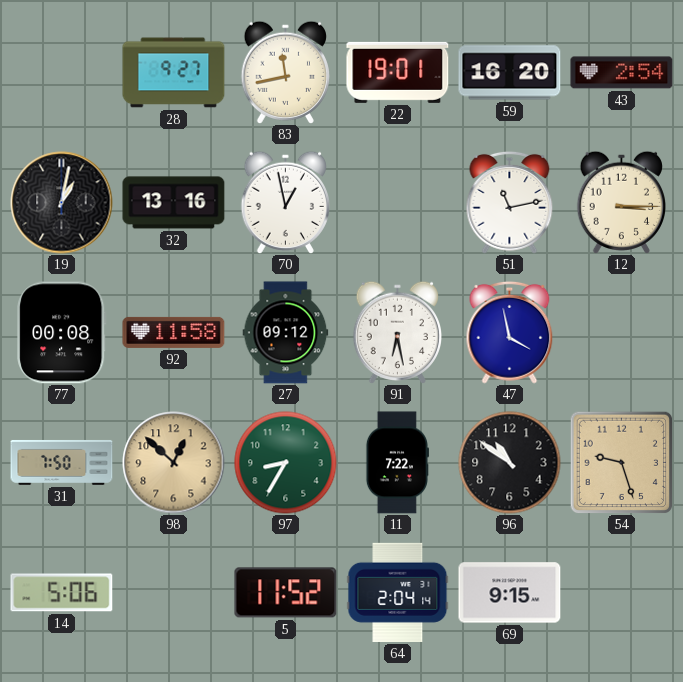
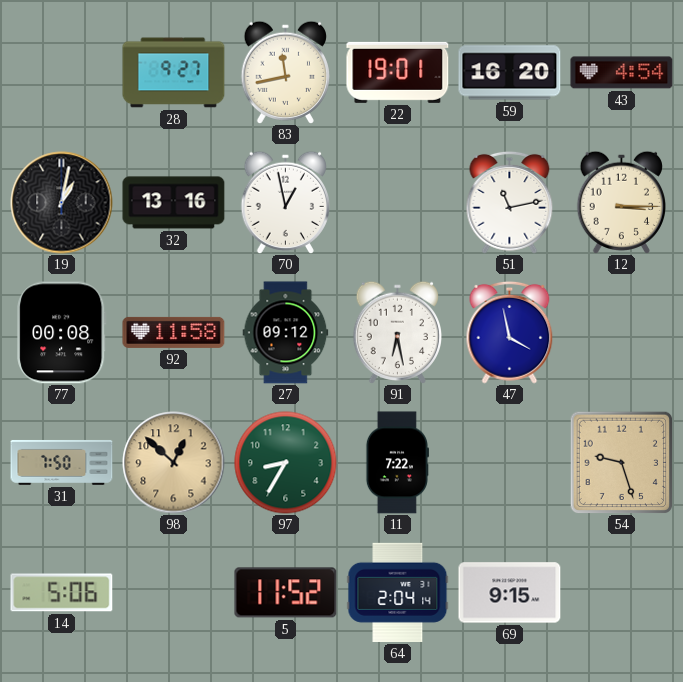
43: 2:54 -> 4:54 (622, 73)
96: 10:51 -> none (510, 463)
